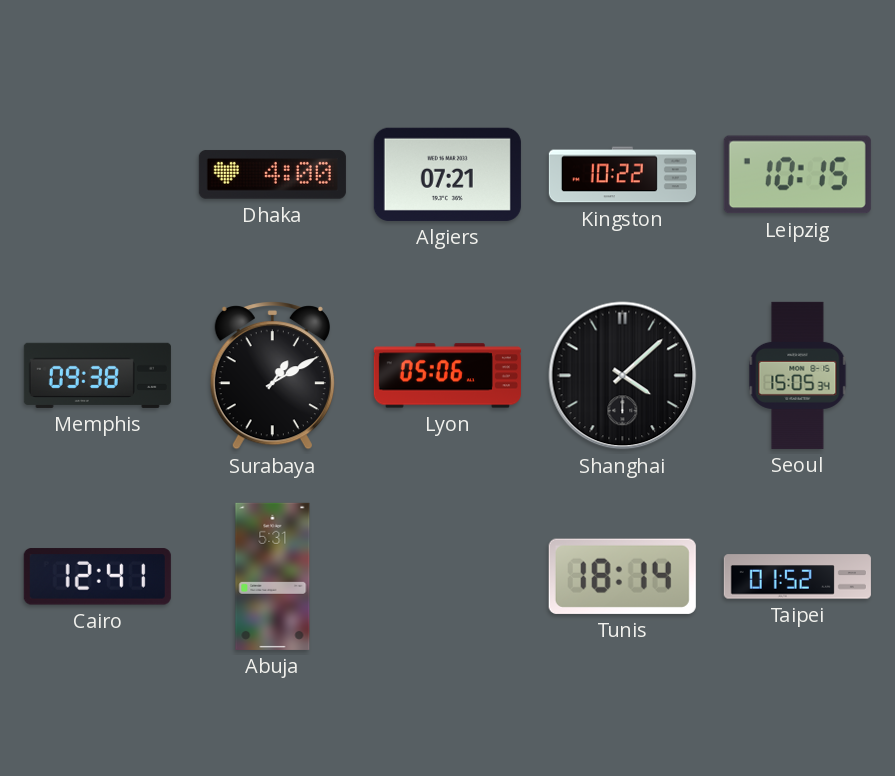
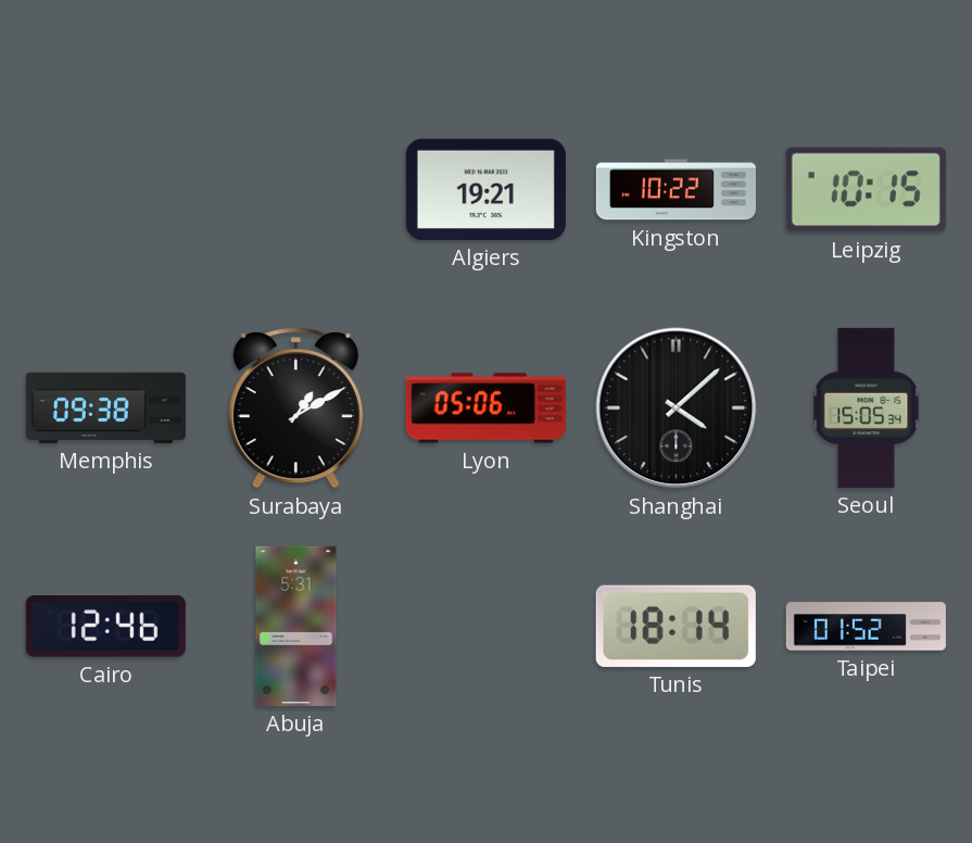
Dhaka: 4:00 -> none (272, 175)
Algiers: 07:21 -> 19:21 (485, 189)
Cairo: 12:41 -> 12:46 (105, 627)
